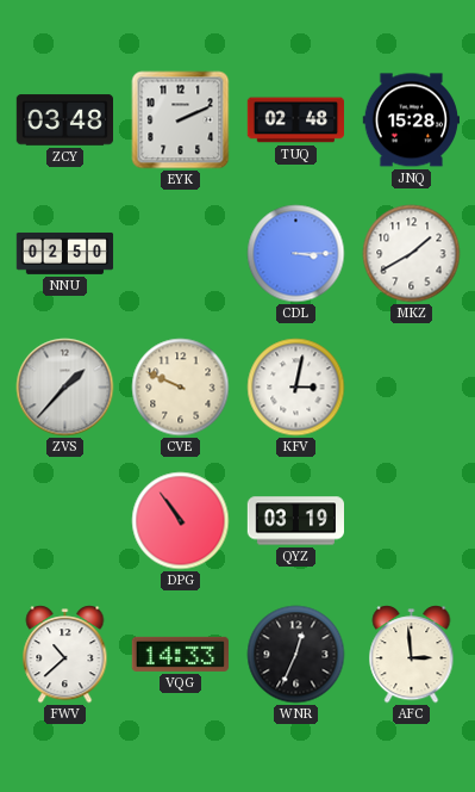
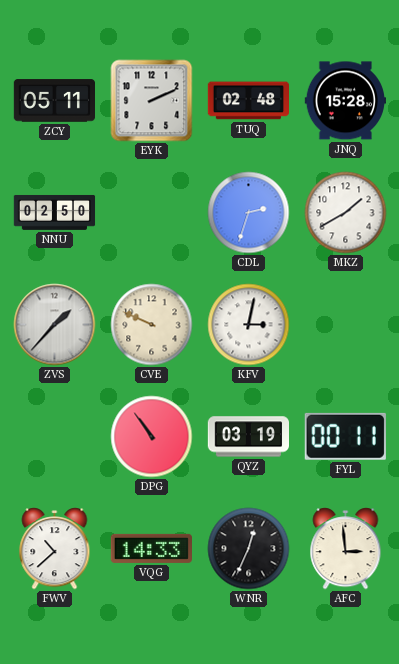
ZCY: 03:48 -> 05:11 (54, 101)
CDL: 3:15 -> 2:33 (249, 213)
FYL: none -> 00:11 (345, 436)
